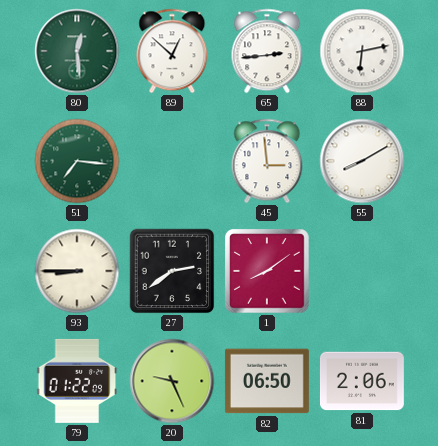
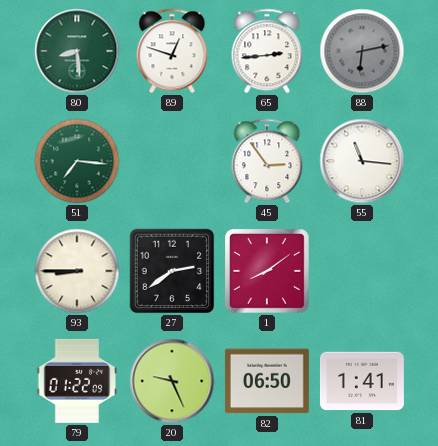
80: 12:29 -> 8:29 (77, 51)
89: 12:52 -> 12:48 (172, 51)
88 dial: white -> grey (362, 51)
45: 2:59 -> 2:54 (267, 161)
55: 8:10 -> 11:16 (362, 161)
81: 2:06 -> 1:41 (362, 381)
